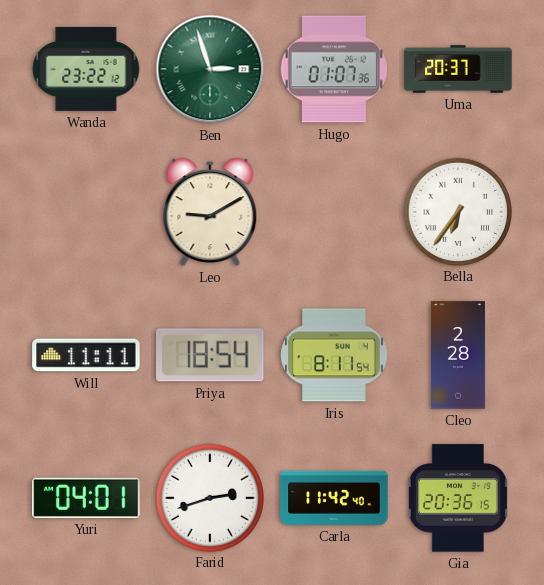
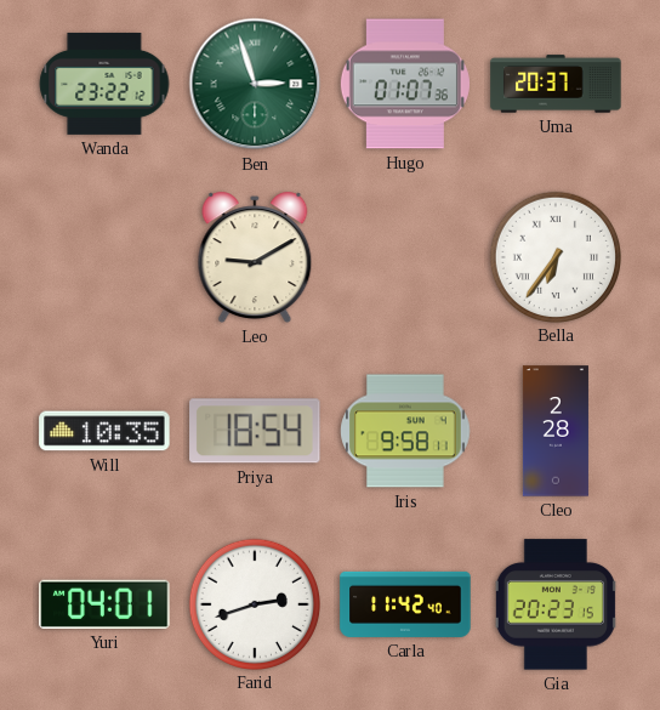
Will: 11:11 -> 10:35 (104, 431)
Iris: 8:11 -> 9:58 (405, 431)
Gia: 20:36 -> 20:23 (556, 604)
